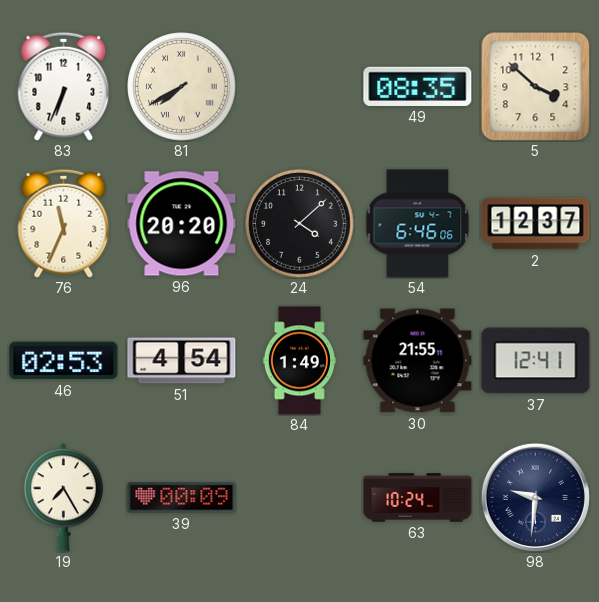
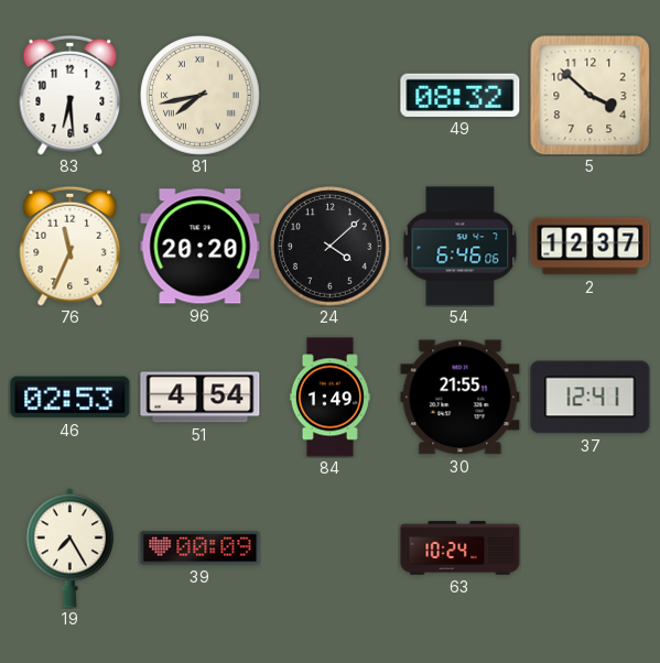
83: 6:34 -> 6:29 (71, 95)
81: 7:40 -> 7:43 (201, 96)
49: 08:35 -> 08:32 (461, 95)
98: 9:31 -> none (535, 497)
